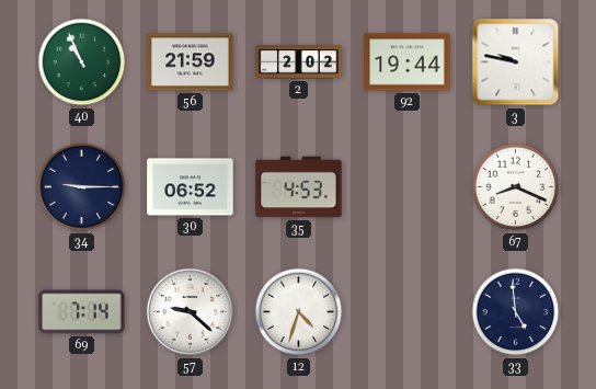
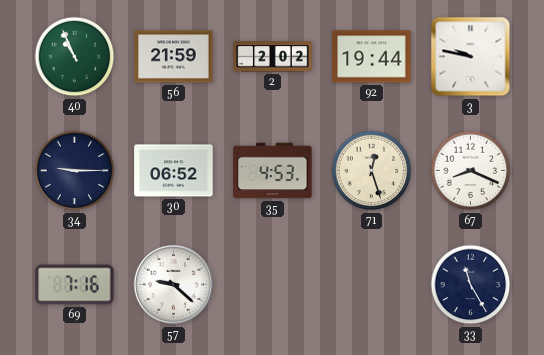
71: none -> 12:27 (372, 171)
69: 7:14 -> 7:16 (75, 285)
12: 4:33 -> none (299, 312)
33: 4:59 -> 11:25 (471, 285)
